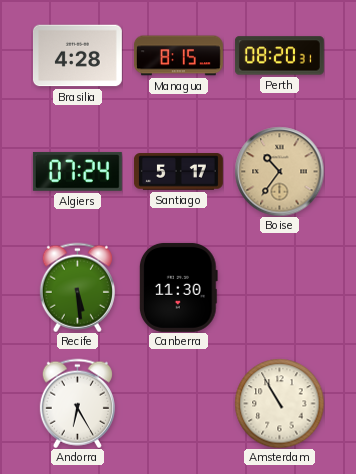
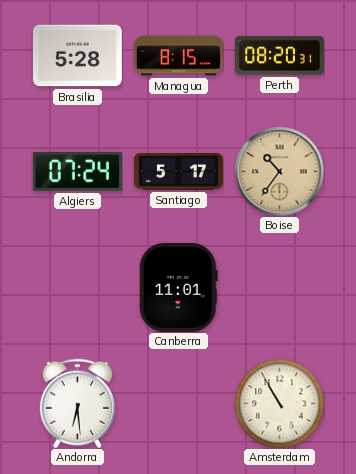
Brasilia: 4:28 -> 5:28 (77, 56)
Recife: 5:29 -> none (77, 287)
Canberra: 11:30 -> 11:01 (178, 287)
Andorra: 6:25 -> 6:29 (77, 403)
